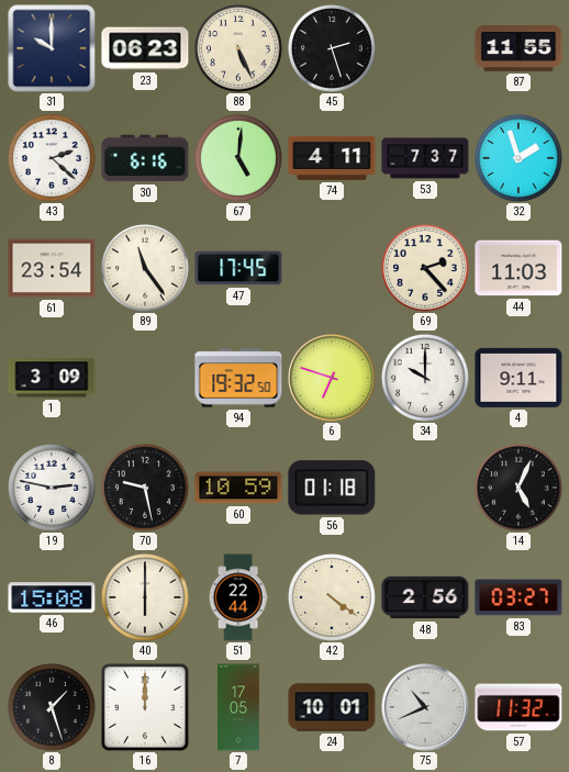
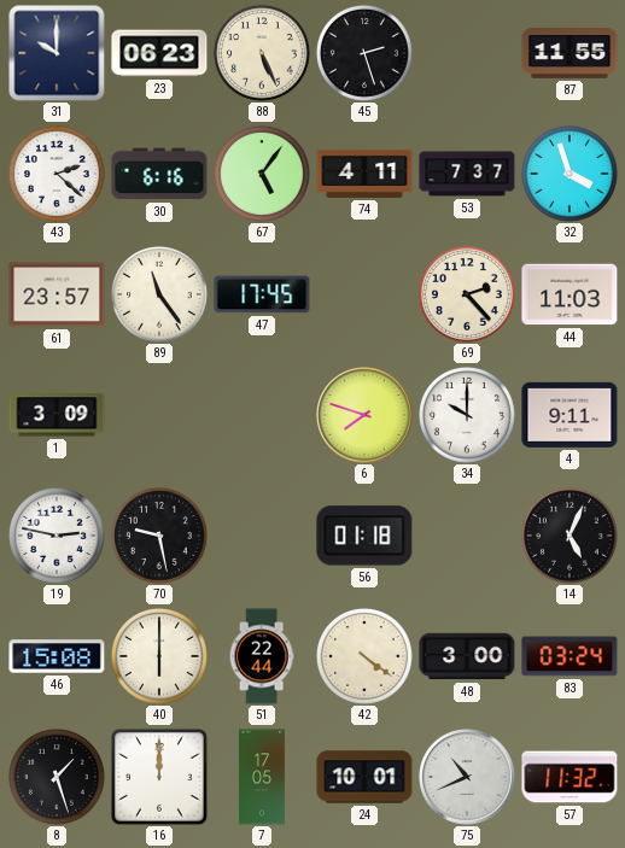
67: 5:01 -> 5:06 (262, 174)
32: 1:57 -> 3:57 (569, 174)
61: 23:54 -> 23:57 (57, 294)
94: 19:32 -> none (238, 378)
6: 6:48 -> 7:48 (364, 415)
60: 10:59 -> none (238, 488)
48: 2:56 -> 3:00 (467, 656)
83: 03:27 -> 03:24 (569, 656)
